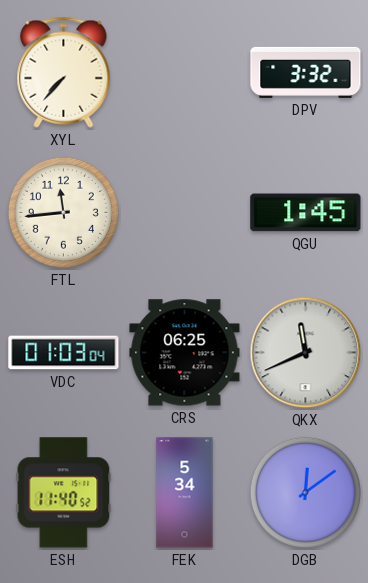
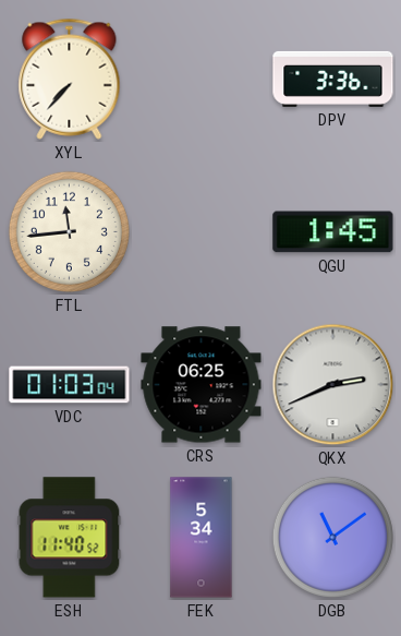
DPV: 3:32 -> 3:36 (333, 79)
QKX: 11:41 -> 2:41 (333, 385)
DGB: 12:09 -> 11:09 (332, 537)
